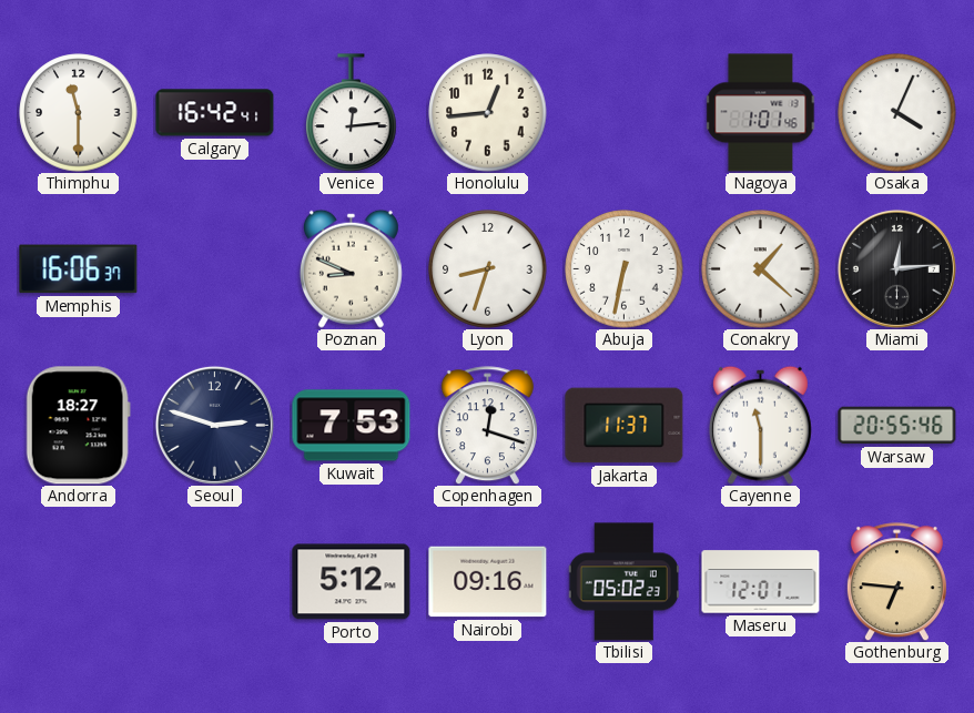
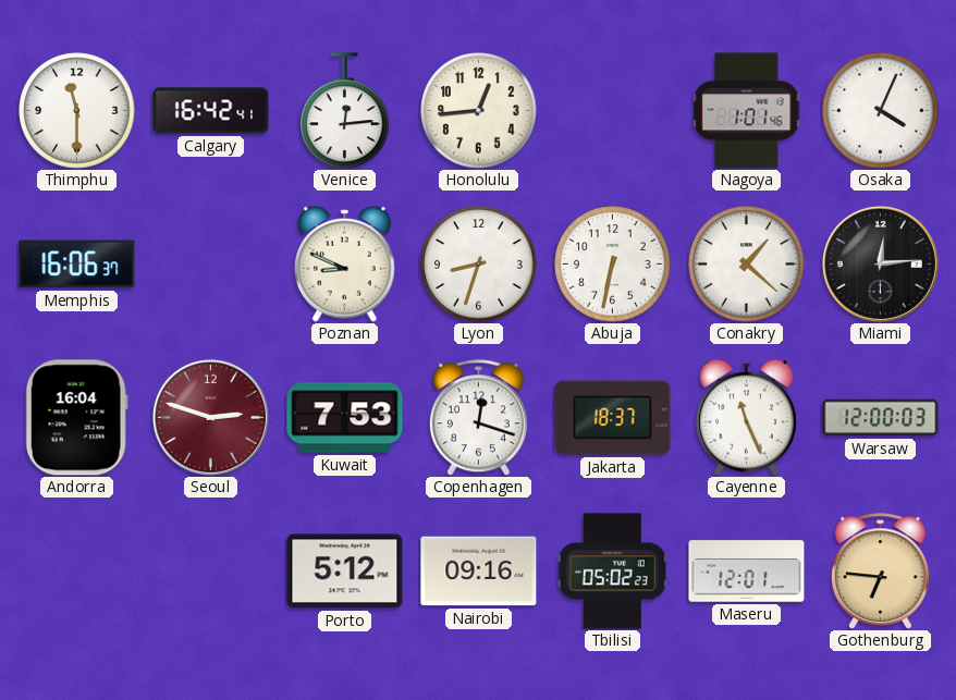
Andorra: 18:27 -> 16:04 (76, 418)
Seoul dial: navy -> burgundy (210, 417)
Jakarta: 11:37 -> 18:37 (613, 418)
Cayenne: 11:30 -> 11:26 (746, 417)
Warsaw: 20:55 -> 12:00 (881, 418)
